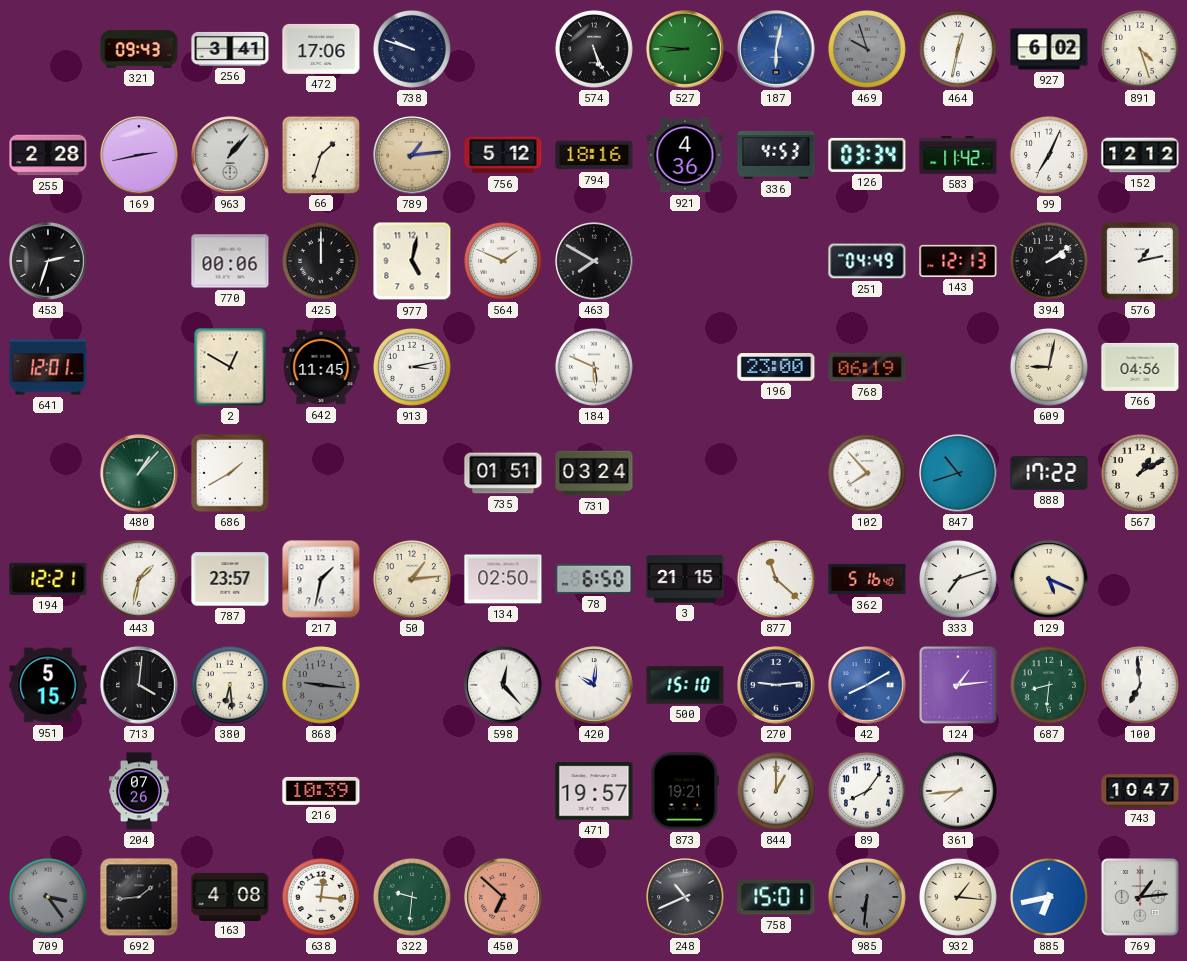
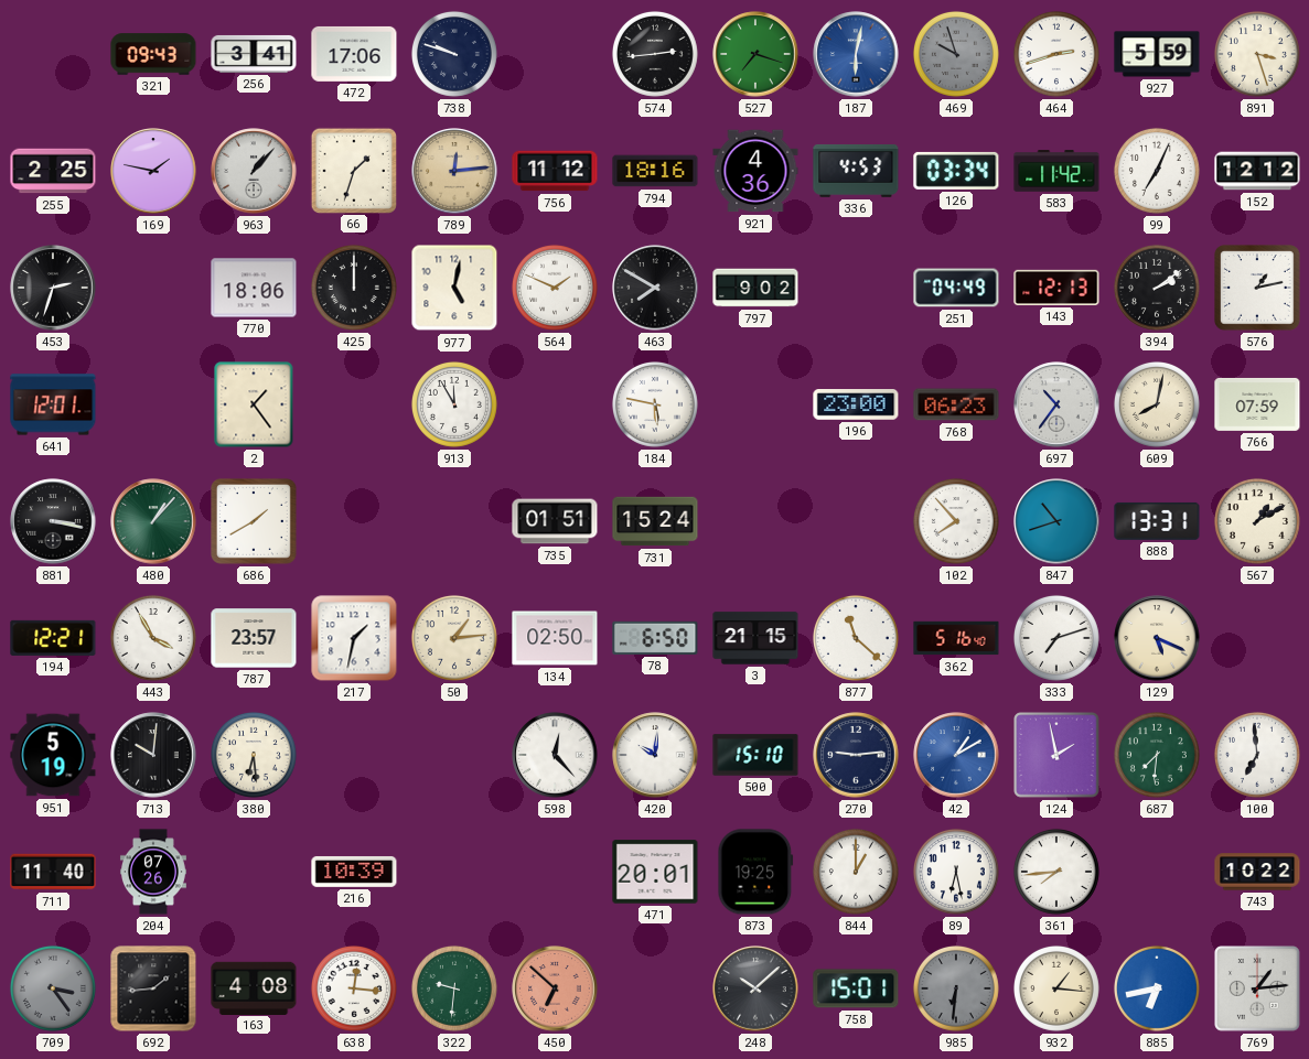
574: 5:26 -> 2:44 (655, 54)
527: 8:46 -> 7:18 (755, 54)
464: 12:32 -> 2:42 (1056, 54)
927: 6:02 -> 5:59 (1157, 54)
891: 4:27 -> 3:27 (1257, 54)
255: 2:28 -> 2:25 (53, 171)
169: 2:43 -> 1:47 (153, 171)
789: 1:14 -> 12:14 (454, 171)
756: 5:12 -> 11:12 (555, 171)
770: 00:06 -> 18:06 (254, 288)
797: none -> 9:02 (755, 288)
2: 12:50 -> 1:24 (254, 404)
642: 11:45 -> none (321, 367)
913: 3:13 -> 11:55 (454, 404)
184: 5:49 -> 5:47 (655, 404)
768: 06:19 -> 06:23 (956, 404)
697: none -> 10:36 (1056, 404)
609: 9:02 -> 8:02 (1157, 404)
766: 04:56 -> 07:59 (1257, 404)
881: none -> 3:17 (53, 521)
731: 03:24 -> 15:24 (655, 521)
888: 17:22 -> 13:31 (1157, 521)
443: 1:32 -> 3:55 (153, 638)
951: 5:15 -> 5:19 (53, 755)
713: 4:01 -> 10:01 (153, 755)
868: 9:16 -> none (321, 685)
42: 8:10 -> 1:10 (956, 755)
124: 1:14 -> 1:58 (1056, 755)
687: 8:31 -> 7:31 (1157, 755)
711: none -> 11:40 (53, 872)
471: 19:57 -> 20:01 (655, 872)
873: 19:21 -> 19:25 (755, 872)
89: 8:06 -> 6:28 (956, 872)
743: 10:47 -> 10:22 (1257, 872)
248: 10:41 -> 10:08 (755, 988)
